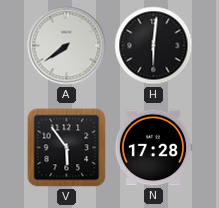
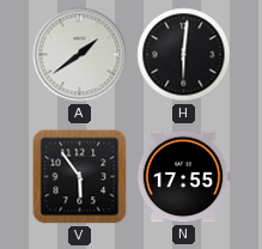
A: 7:39 -> 1:39 (80, 55)
N: 17:28 -> 17:55 (183, 177)
